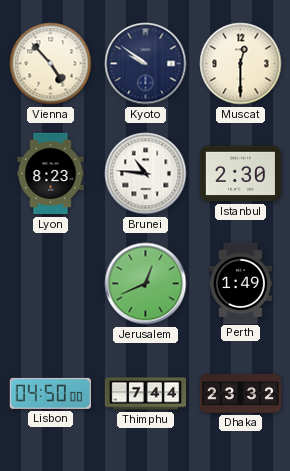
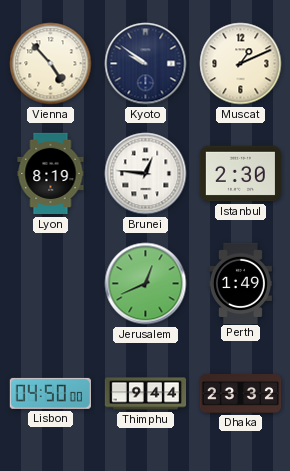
Muscat: 12:30 -> 1:11 (241, 64)
Lyon: 8:23 -> 8:19 (51, 174)
Brunei: 10:46 -> 12:46 (146, 174)
Thimphu: 7:44 -> 9:44 (146, 394)
